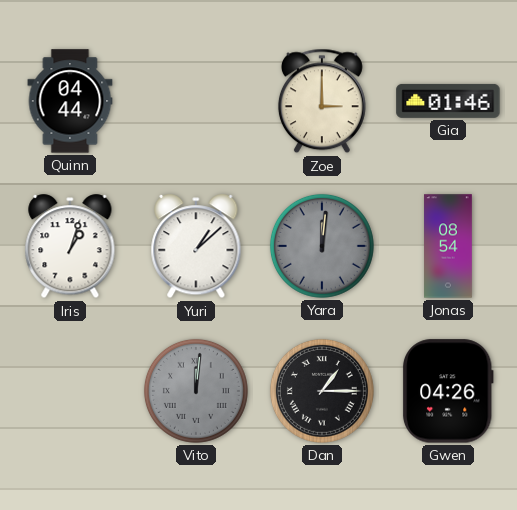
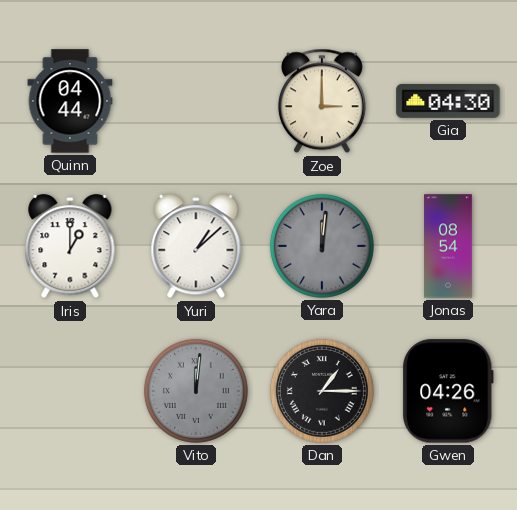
Gia: 01:46 -> 04:30 (448, 101)
Iris: 1:03 -> 1:00 (70, 247)
